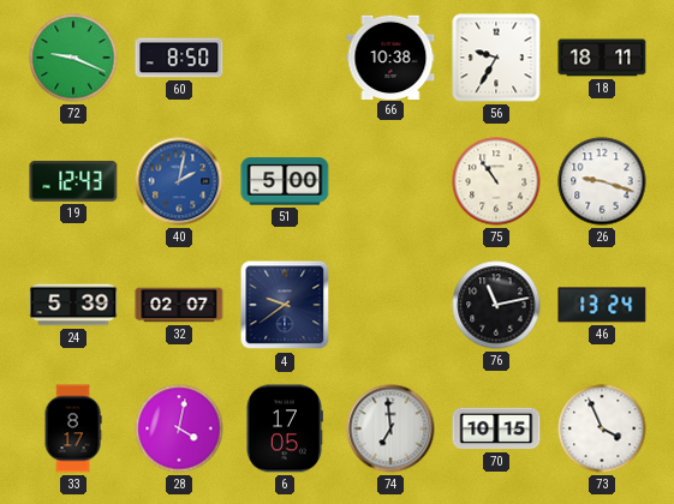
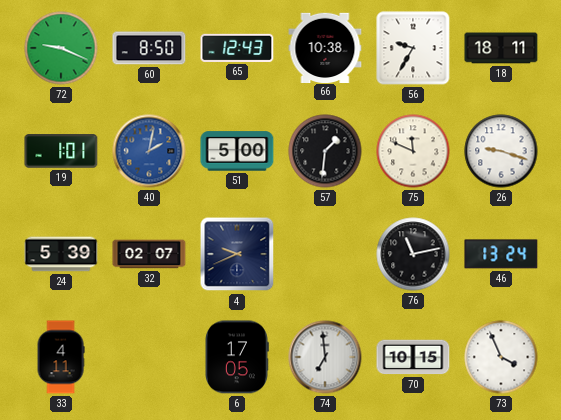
65: none -> 12:43 (237, 48)
19: 12:43 -> 1:01 (61, 151)
57: none -> 1:31 (325, 151)
75: 10:54 -> 11:49 (413, 151)
4: 9:39 -> 9:41 (237, 254)
33: 8:17 -> 4:11 (61, 357)
28: 4:02 -> none (179, 428)
